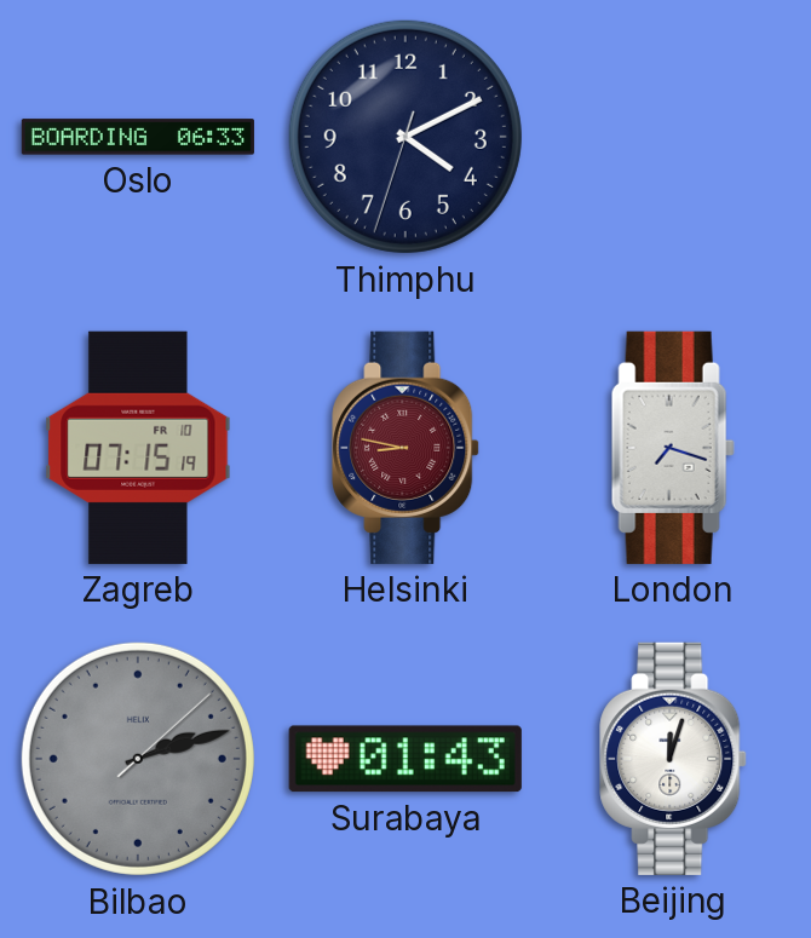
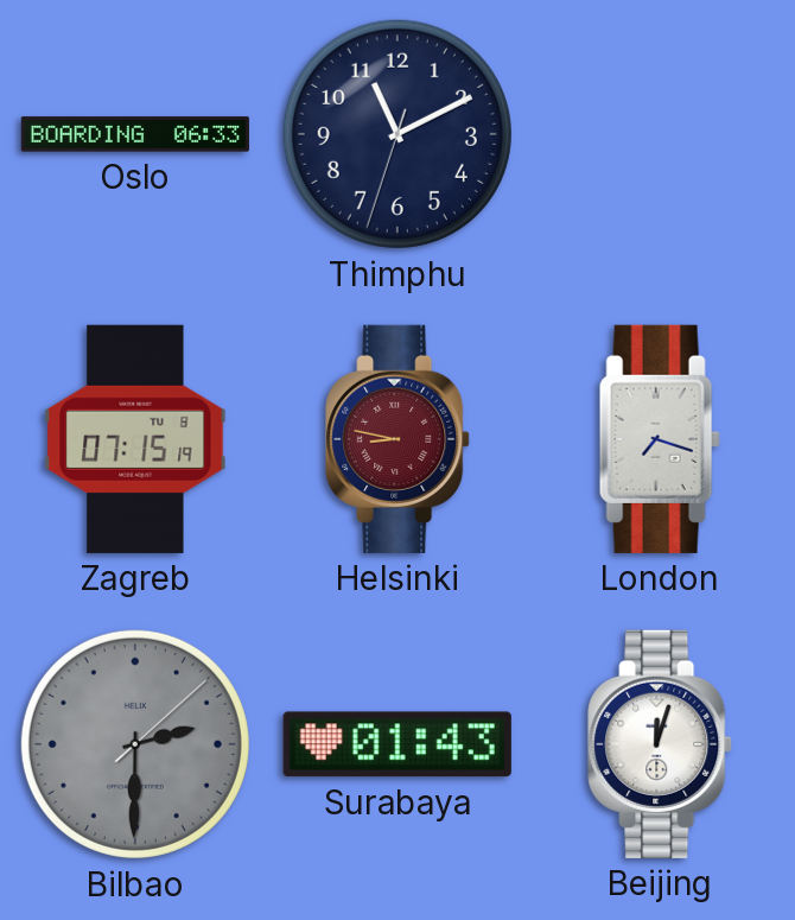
Thimphu: 4:10 -> 11:10 (397, 134)
Zagreb date: FR 10 -> TU 8 (135, 439)
Bilbao: 2:12 -> 2:30 (135, 744)
